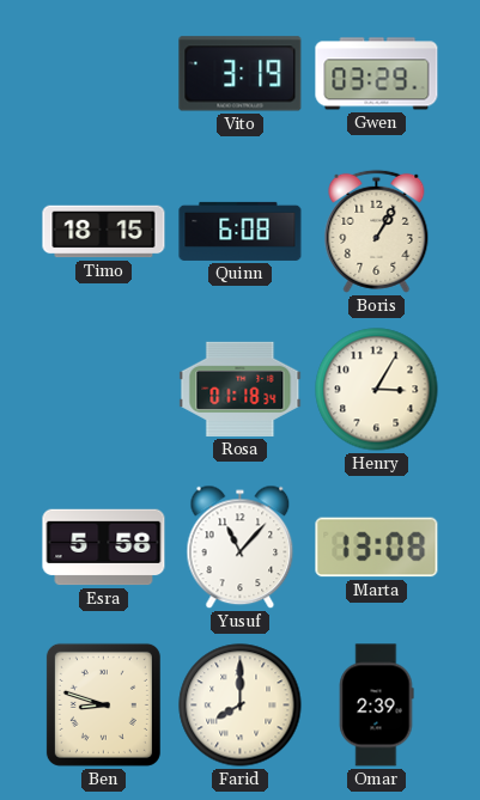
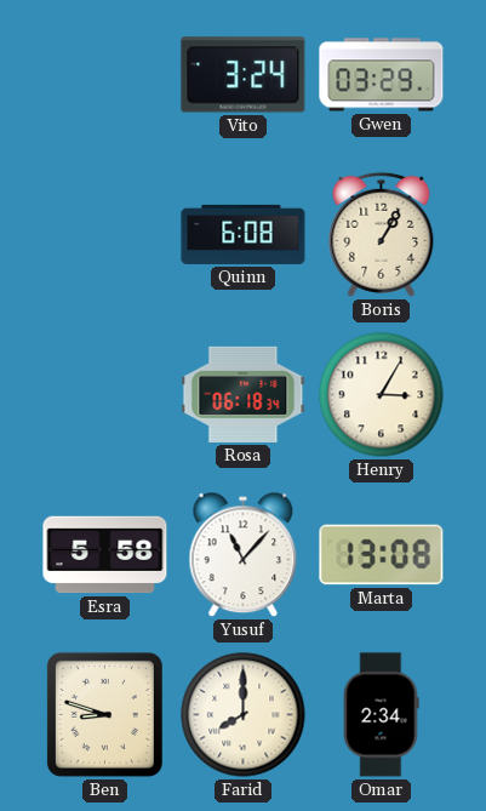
Vito: 3:19 -> 3:24 (244, 75)
Timo: 18:15 -> none (104, 232)
Rosa: 01:18 -> 06:18 (244, 394)
Omar: 2:39 -> 2:34 (381, 715)
